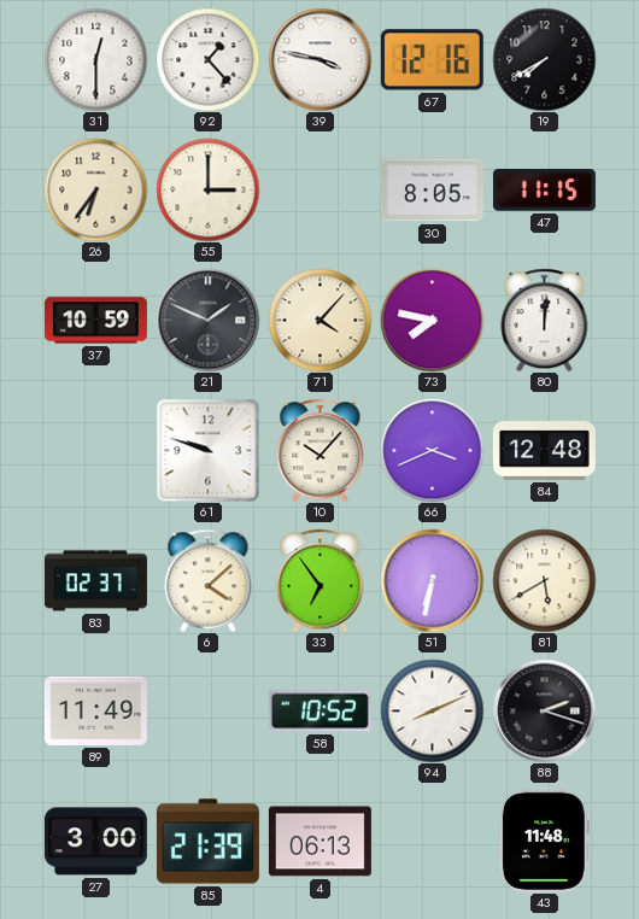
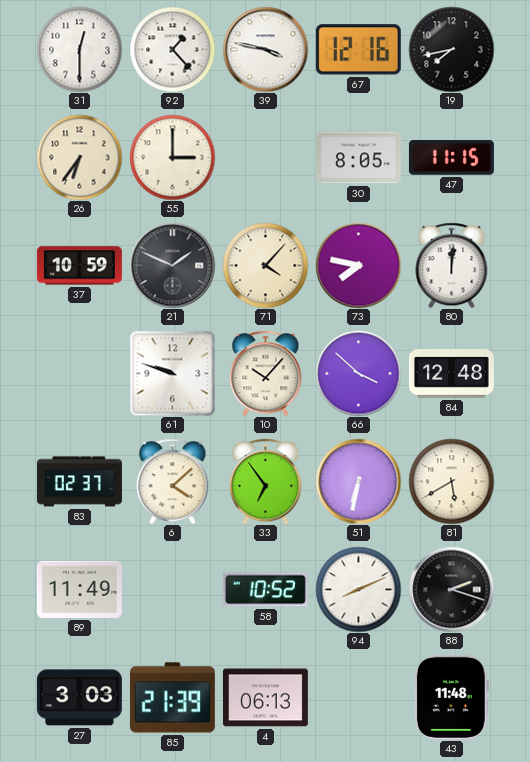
19: 7:40 -> 7:43 (451, 49)
66: 3:41 -> 3:52 (358, 373)
27: 3:00 -> 3:03 (79, 698)
